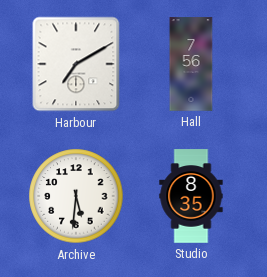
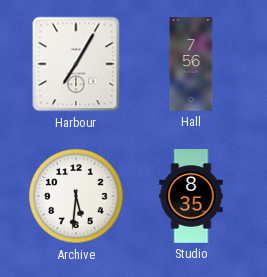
Harbour: 7:10 -> 7:05 (76, 64)
